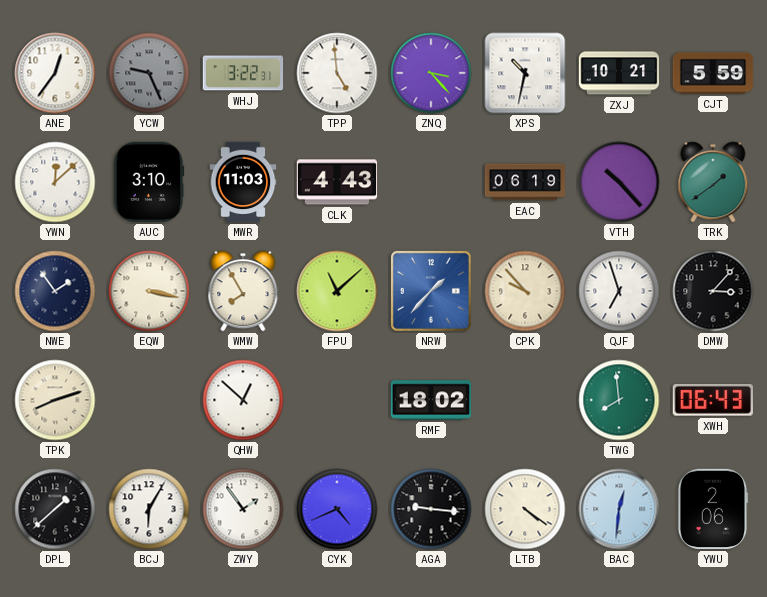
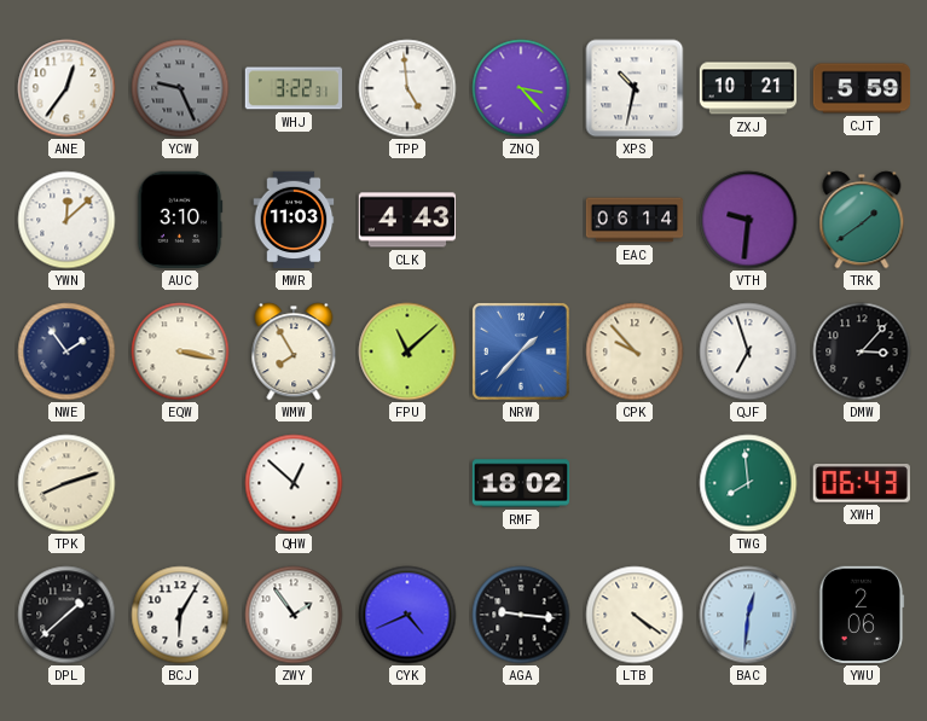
EAC: 06:19 -> 06:14 (635, 220)
VTH: 10:23 -> 9:31 (748, 220)
